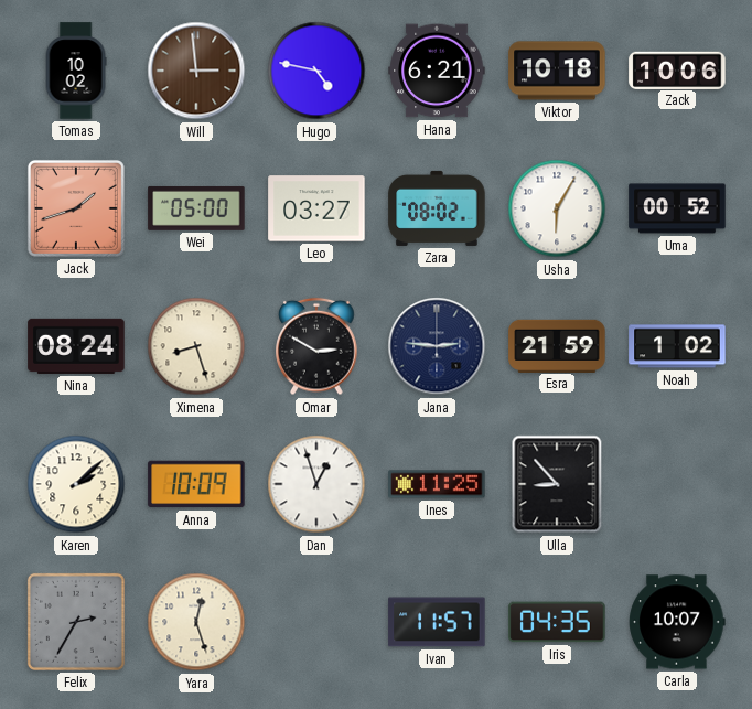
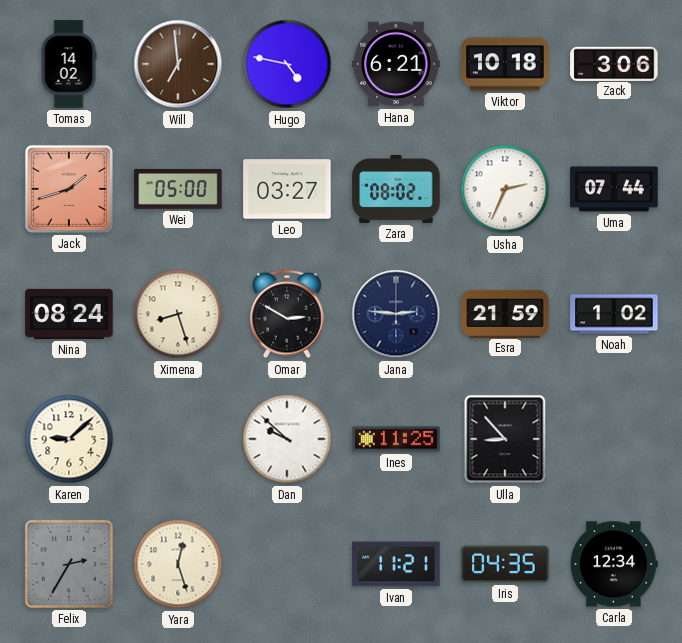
Tomas: 10:02 -> 14:02 (69, 64)
Will: 2:59 -> 6:59 (178, 64)
Zack: 10:06 -> 3:06 (614, 63)
Usha: 6:05 -> 2:34 (505, 189)
Uma: 00:52 -> 07:44 (614, 189)
Karen: 2:08 -> 9:08 (69, 439)
Anna: 10:09 -> none (196, 484)
Dan: 12:57 -> 9:52 (287, 439)
Ivan: 11:57 -> 11:21 (396, 564)
Carla: 10:07 -> 12:34 (614, 564)
